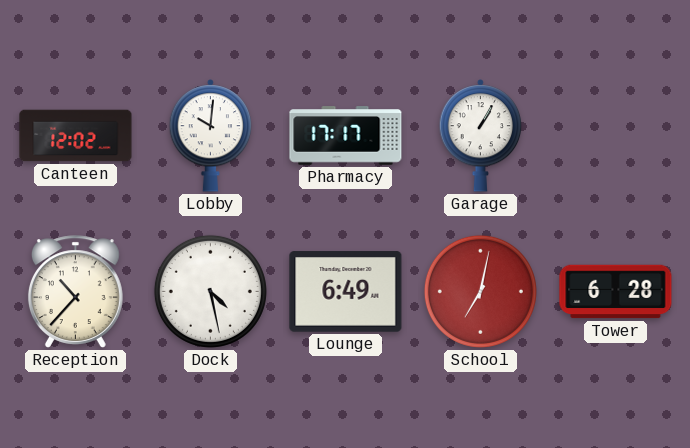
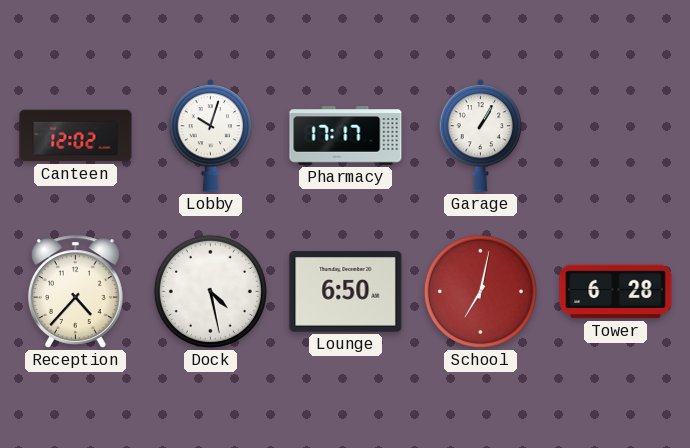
Lobby: 10:01 -> 10:03 (211, 136)
Reception: 10:37 -> 4:37 (75, 292)
Lounge: 6:49 -> 6:50 (346, 292)
